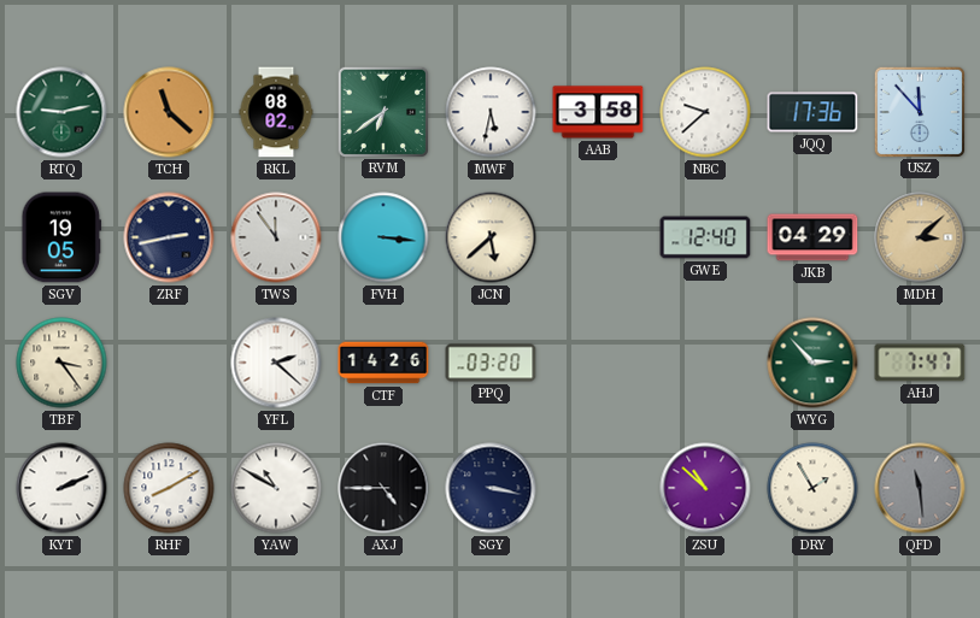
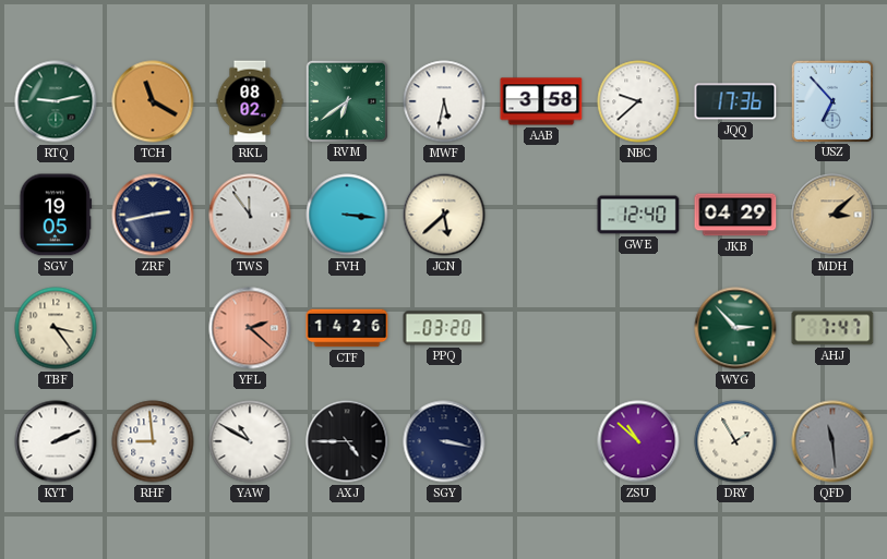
TCH: 11:22 -> 11:20 (153, 101)
USZ: 11:53 -> 6:53 (831, 100)
YFL dial: white -> salmon (250, 328)
RHF: 8:10 -> 8:59 (153, 441)
